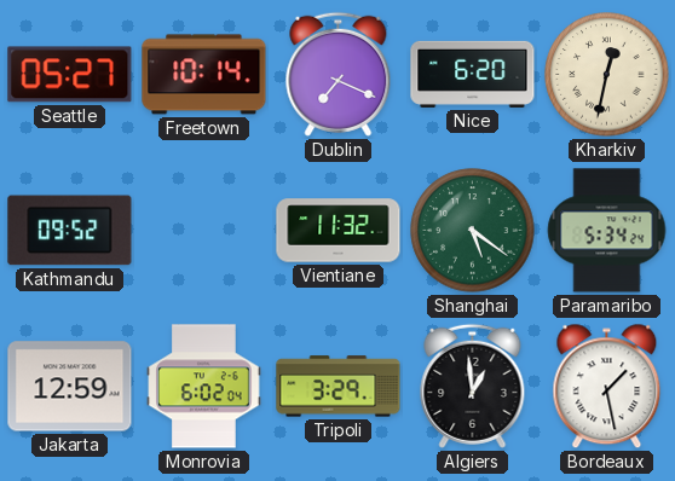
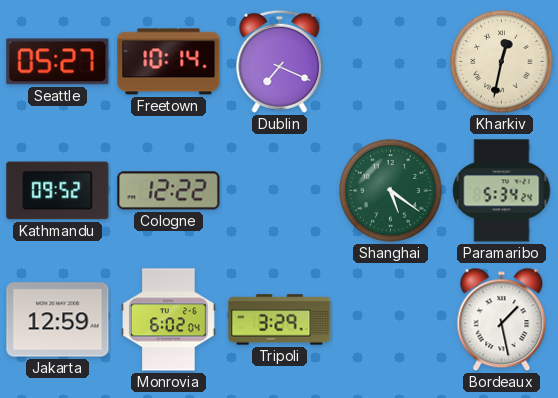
Nice: 6:20 -> none (473, 74)
Cologne: none -> 12:22 (169, 191)
Vientiane: 11:32 -> none (339, 231)
Algiers: 12:59 -> none (473, 386)
